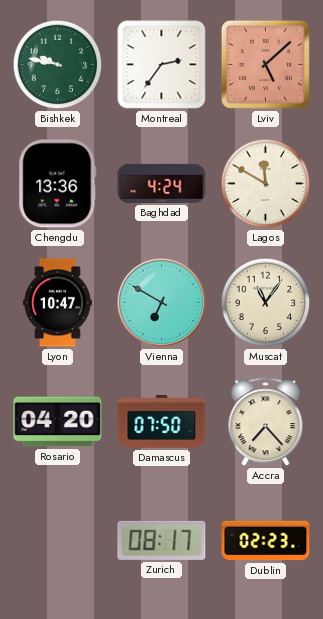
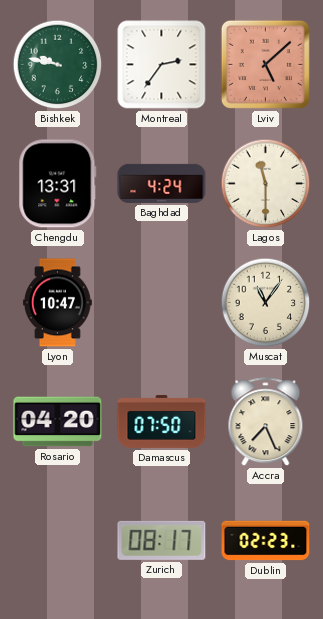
Chengdu: 13:36 -> 13:31 (58, 184)
Lagos: 11:50 -> 11:30 (266, 184)
Vienna: 6:50 -> none (162, 303)
Accra: 7:23 -> 7:26 (266, 422)
